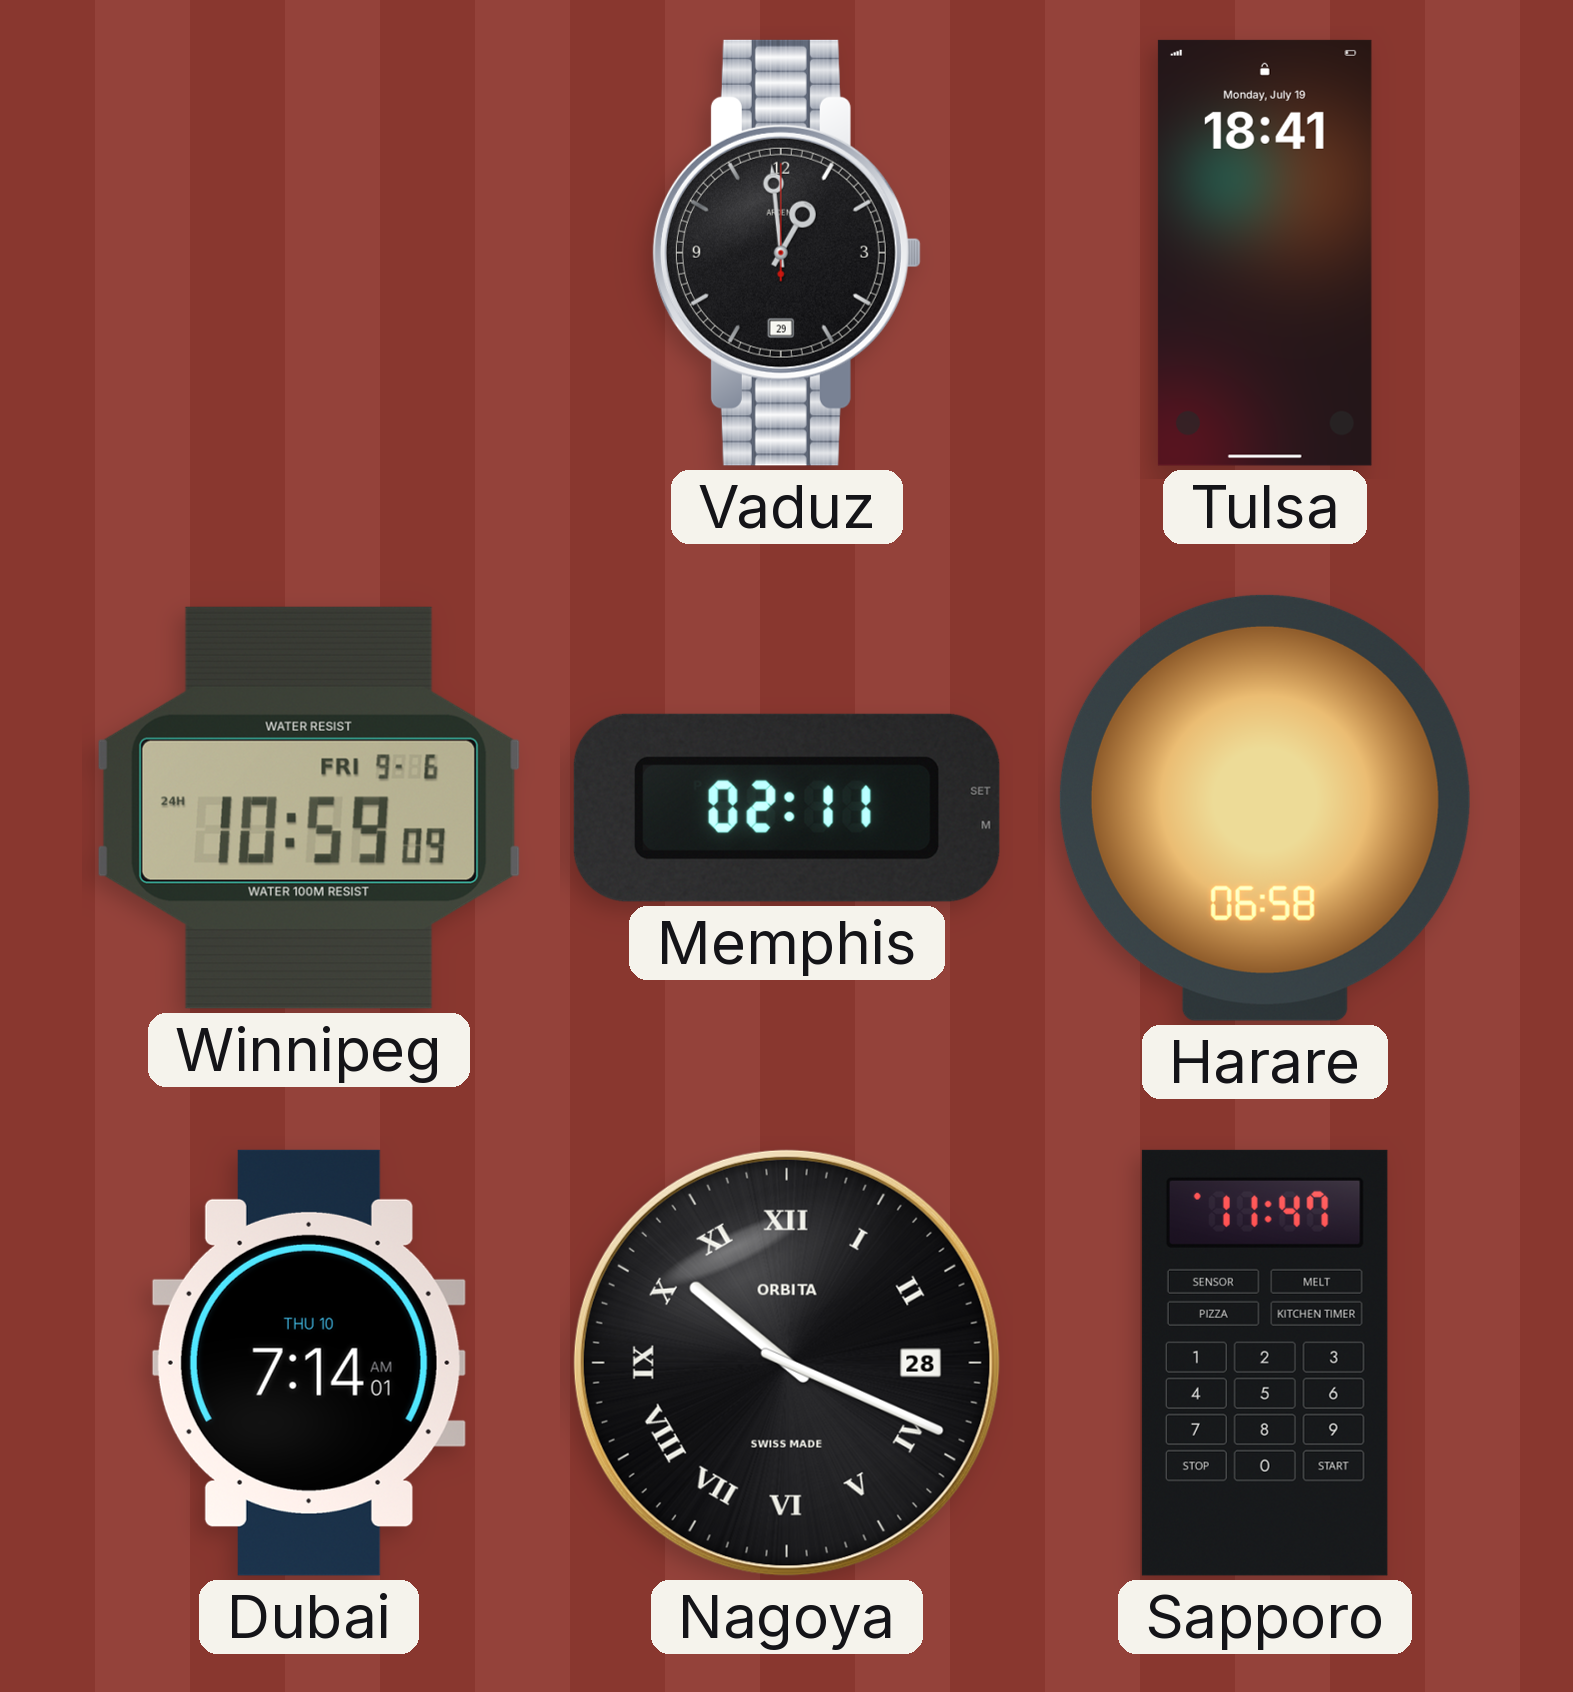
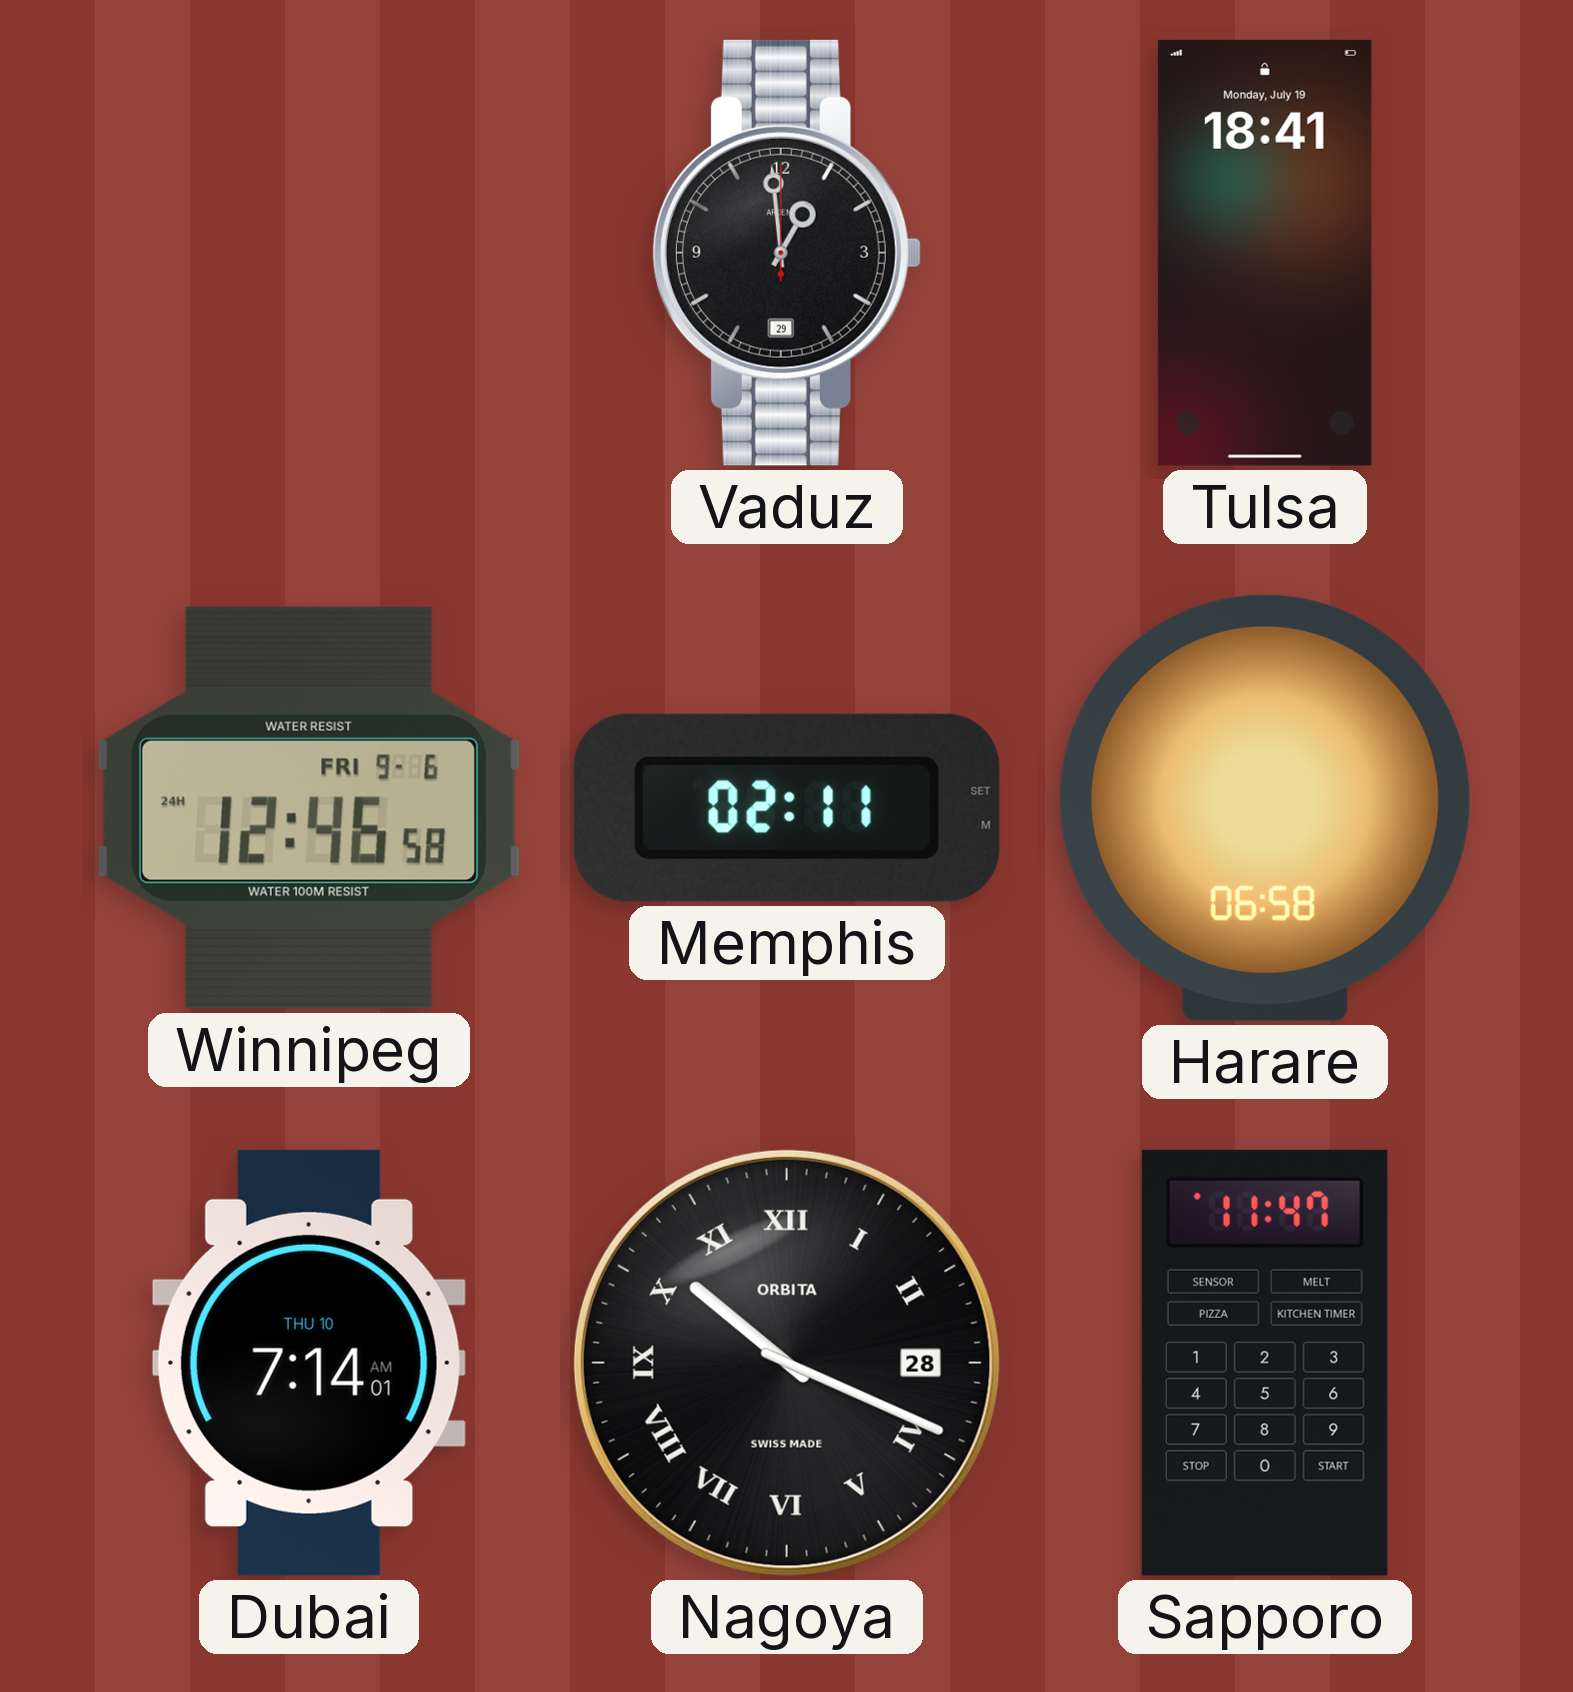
Winnipeg: 10:59 -> 12:46 (309, 808)
